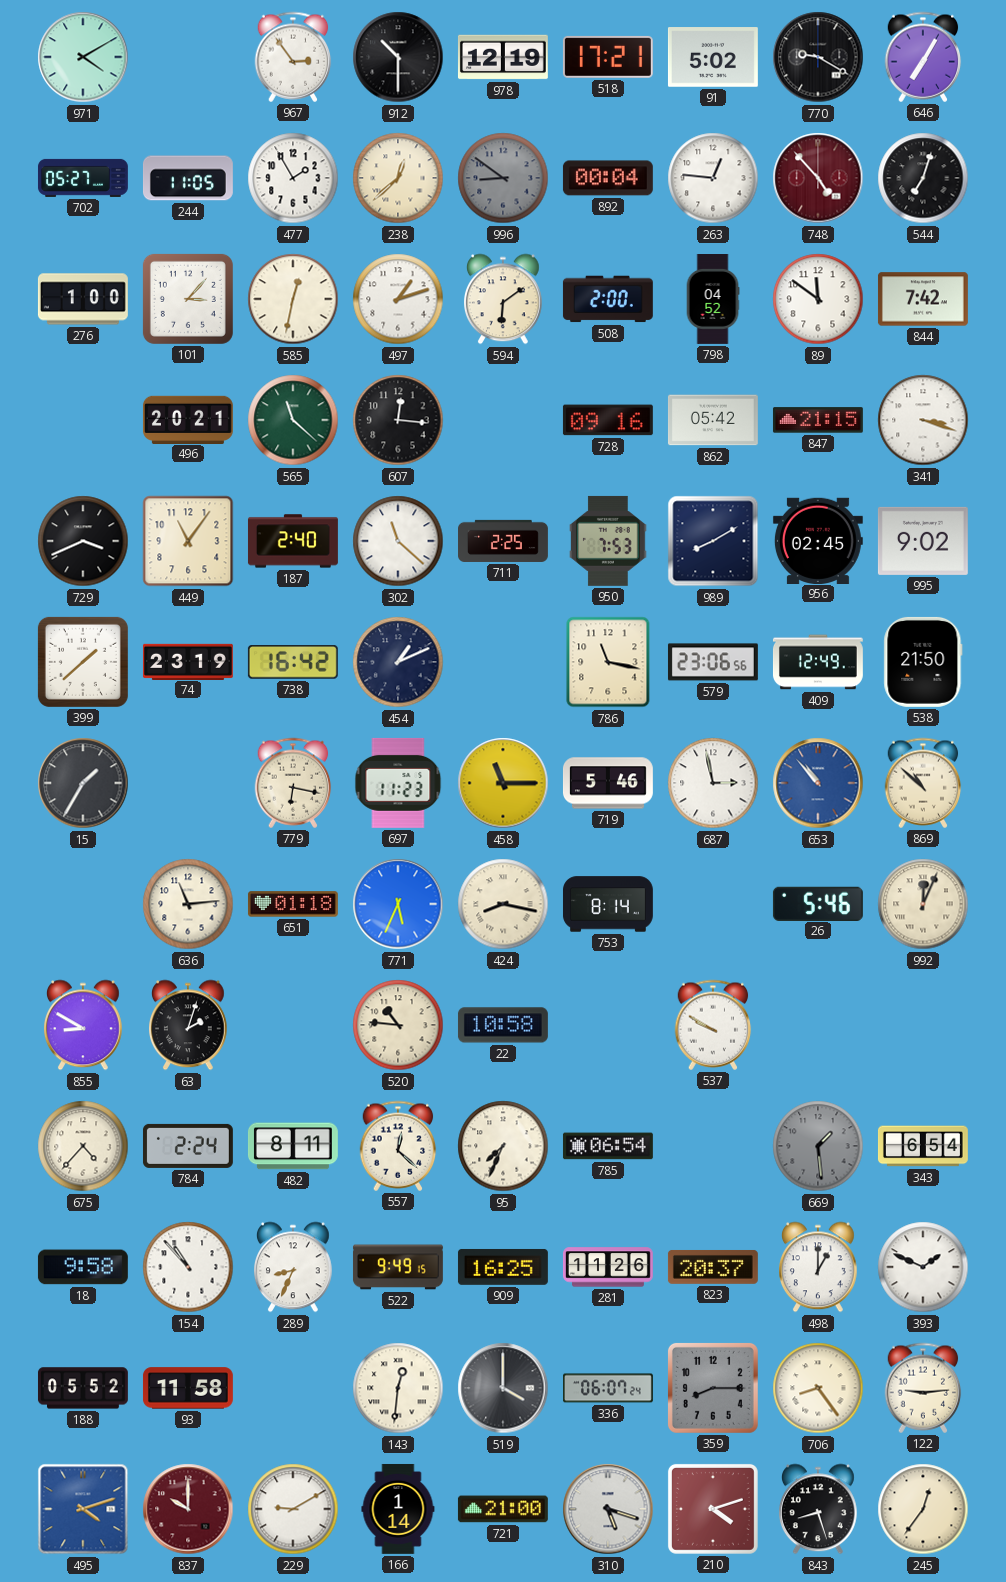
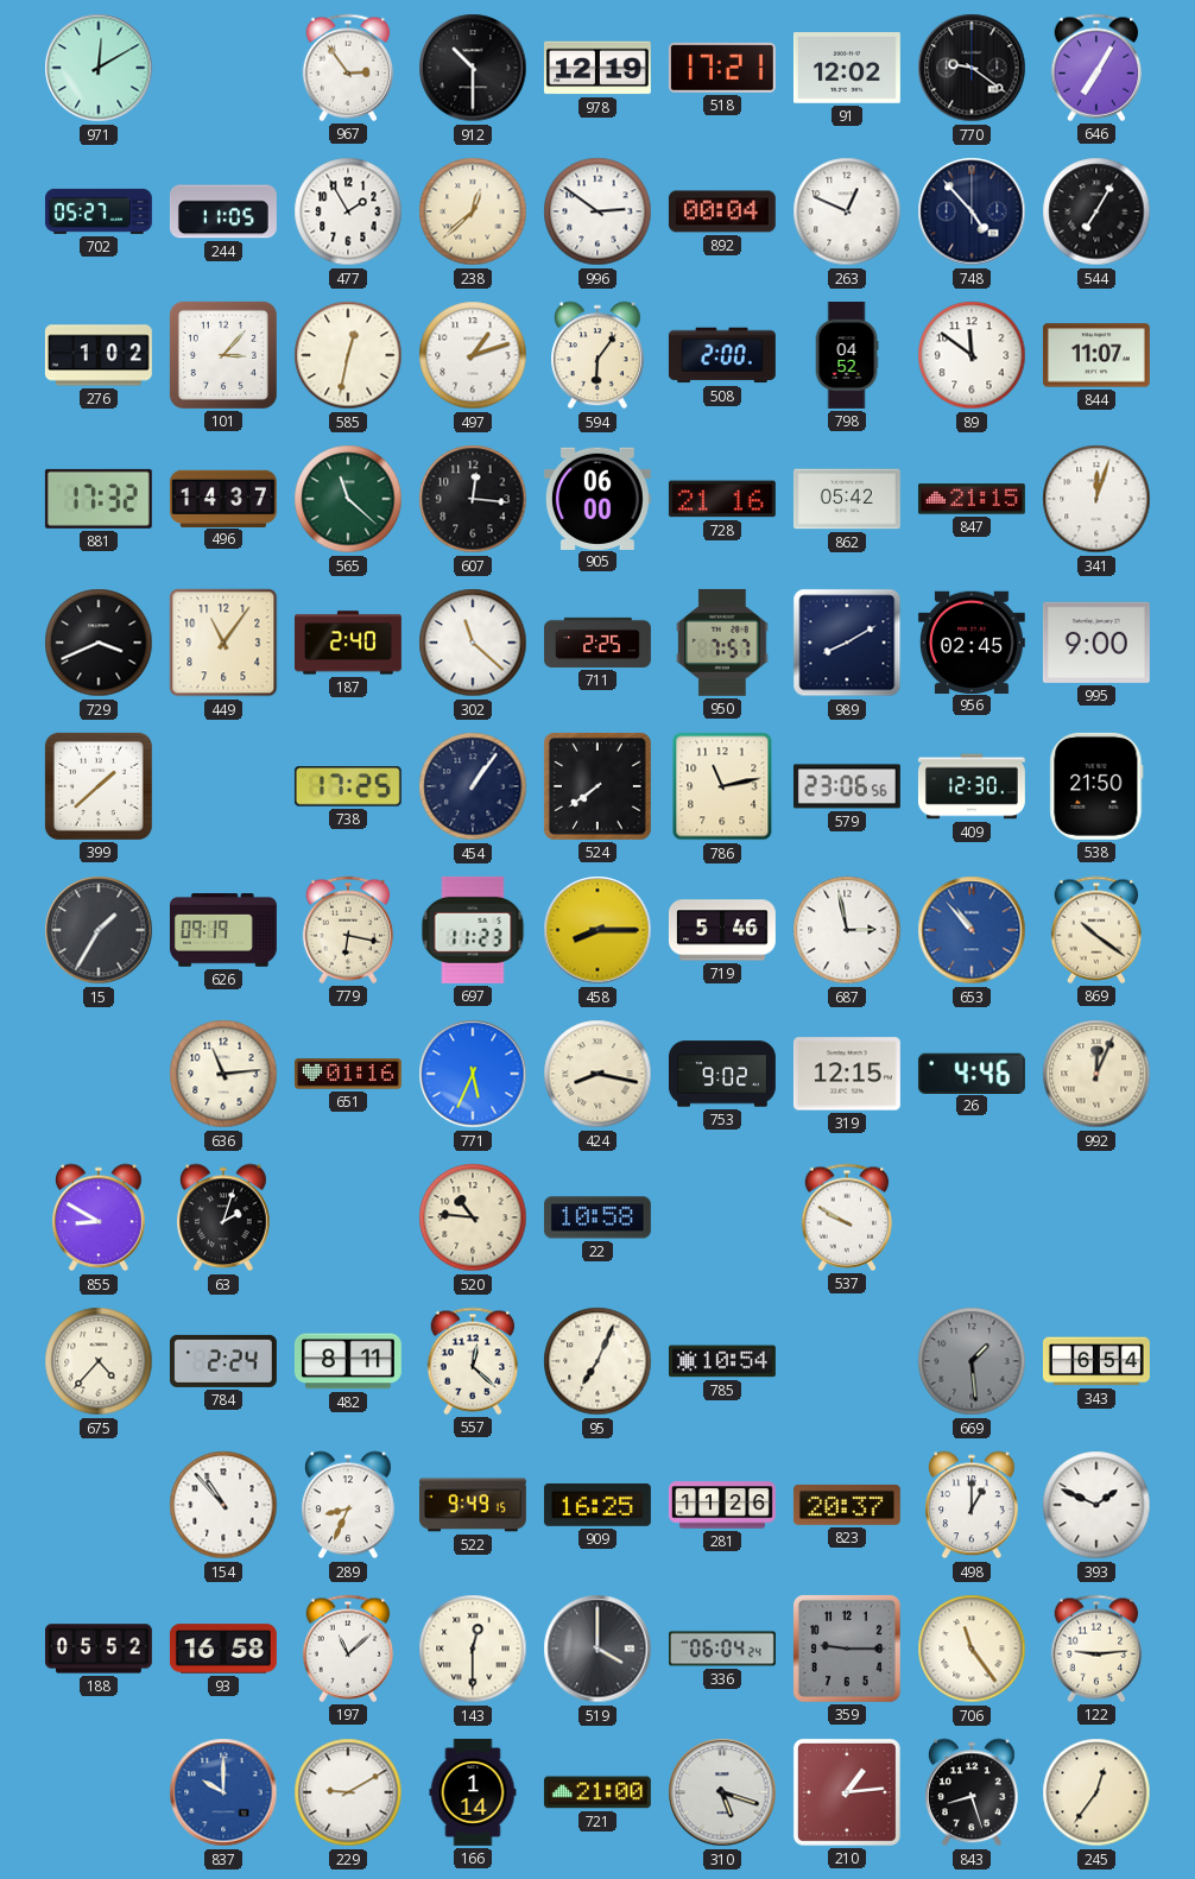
971: 4:10 -> 12:10 (99, 68)
91: 5:02 -> 12:02 (847, 68)
770: 9:20 -> 9:21 (972, 68)
996: 8:51 -> 2:51 (597, 211)
996 dial: grey -> white (597, 211)
263: 12:46 -> 12:49 (847, 211)
748 dial: burgundy -> navy (972, 211)
544: 7:03 -> 7:05 (1096, 211)
276: 1:00 -> 1:02 (99, 355)
594: 6:09 -> 6:06 (599, 355)
844: 7:42 -> 11:07 (1096, 355)
881: none -> 17:32 (99, 499)
496: 20:21 -> 14:37 (223, 498)
905: none -> 06:00 (597, 498)
728: 09:16 -> 21:16 (722, 499)
341: 3:18 -> 12:03 (1096, 499)
950: 7:53 -> 7:57 (722, 643)
995: 9:02 -> 9:00 (1096, 643)
74: 23:19 -> none (188, 661)
738: 16:42 -> 17:25 (348, 787)
454: 1:11 -> 1:06 (473, 786)
524: none -> 7:39 (597, 786)
786: 11:17 -> 11:13 (722, 786)
409: 12:49 -> 12:30 (972, 786)
626: none -> 09:19 (223, 930)
458: 11:15 -> 8:15 (597, 930)
869: 10:52 -> 10:21 (1096, 930)
651: 01:18 -> 01:16 (348, 1074)
753: 8:14 -> 9:02 (722, 1074)
319: none -> 12:15 (847, 1074)
26: 5:46 -> 4:46 (972, 1073)
95: 7:34 -> 7:04 (597, 1361)
785: 06:54 -> 10:54 (722, 1361)
18: 9:58 -> none (83, 1267)
93: 11:58 -> 16:58 (223, 1649)
197: none -> 11:08 (348, 1649)
143: 12:31 -> 12:30 (473, 1649)
336: 06:07 -> 06:04 (723, 1649)
359: 8:15 -> 9:15 (847, 1649)
706: 8:24 -> 11:24 (972, 1649)
495: 4:12 -> none (83, 1509)
837 dial: burgundy -> blue (223, 1792)
210: 4:12 -> 1:14 (847, 1792)
